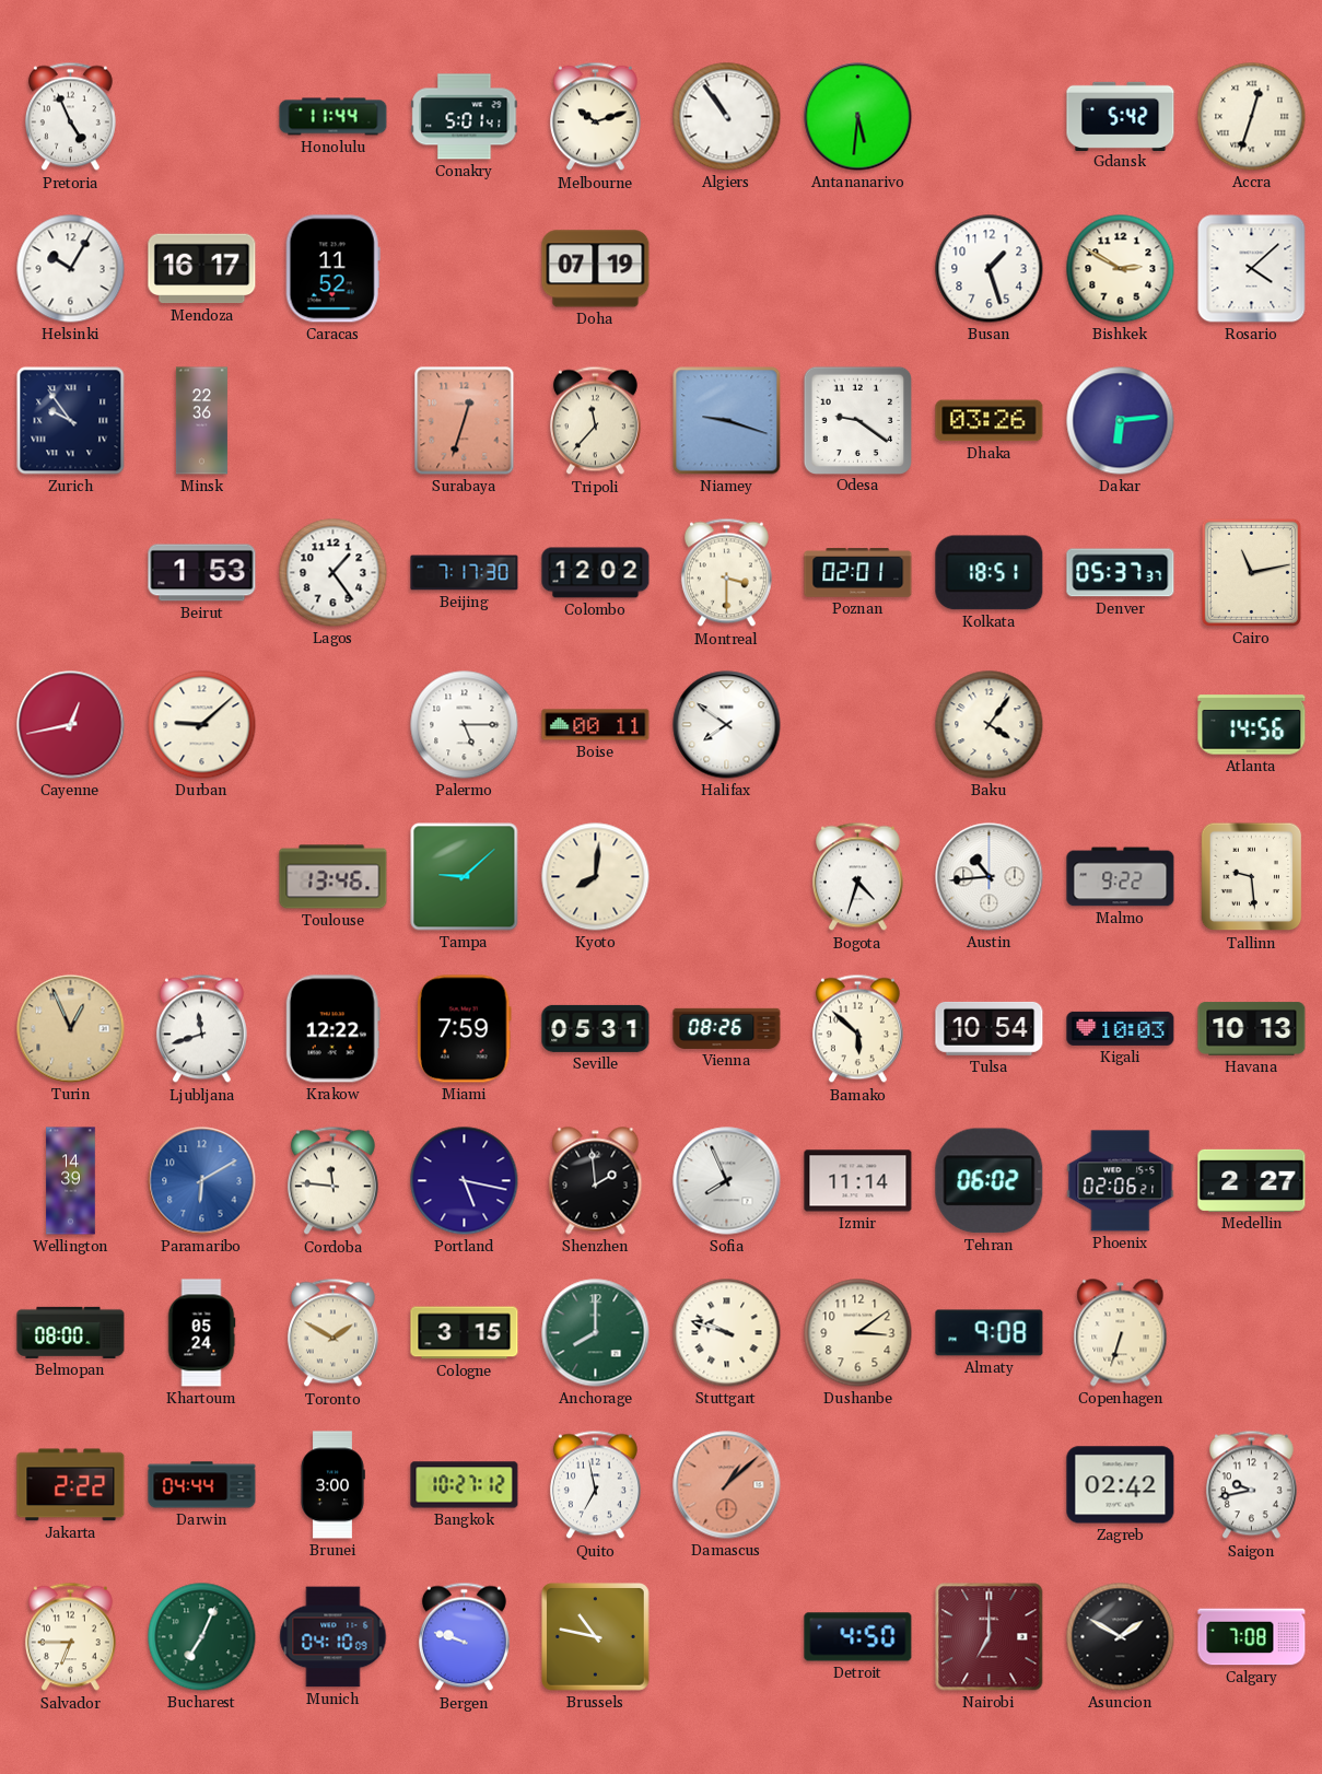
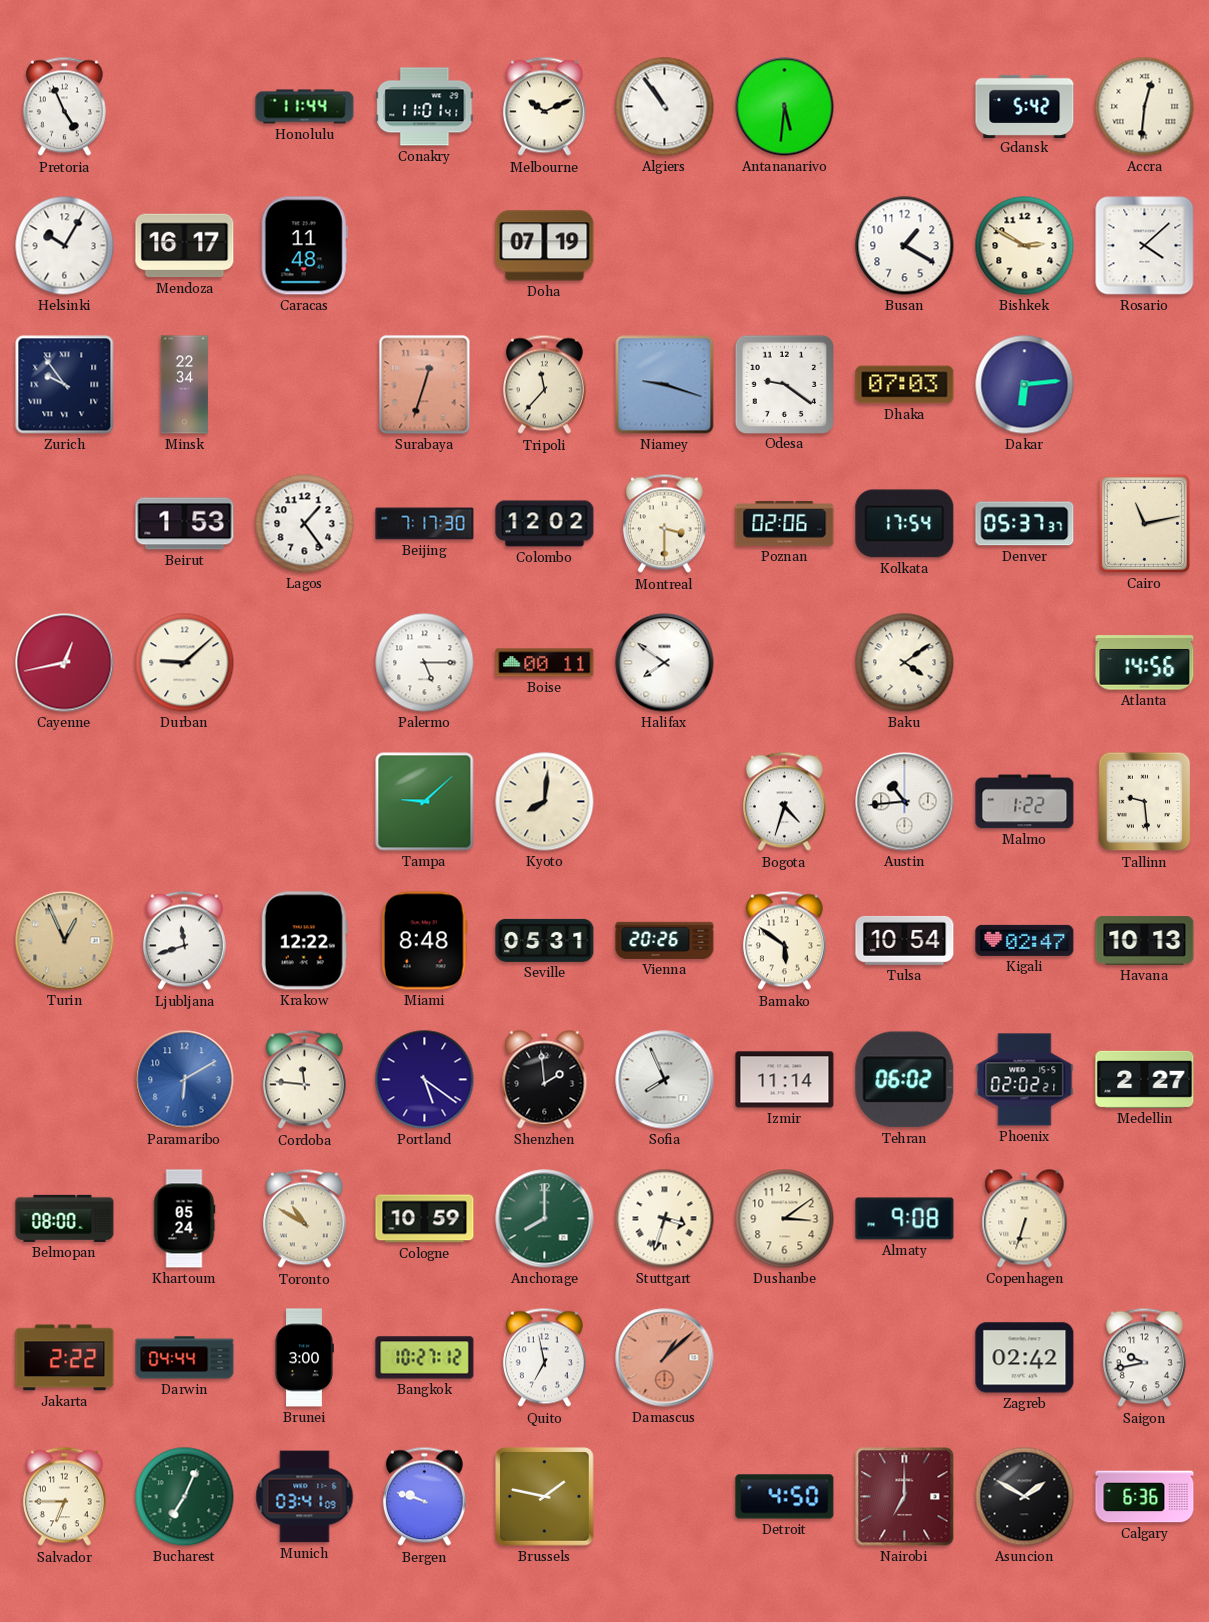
Conakry: 5:01 -> 11:01 (425, 107)
Melbourne: 10:12 -> 10:11 (544, 107)
Accra: 12:33 -> 12:31 (1145, 107)
Caracas: 11:52 -> 11:48 (304, 246)
Busan: 1:27 -> 1:20 (905, 246)
Minsk: 22:36 -> 22:34 (184, 385)
Dhaka: 03:26 -> 07:03 (905, 385)
Poznan: 02:01 -> 02:06 (785, 524)
Kolkata: 18:51 -> 17:54 (905, 524)
Baku: 4:06 -> 4:09 (905, 663)
Toulouse: 13:46 -> none (334, 877)
Malmo: 9:22 -> 1:22 (1025, 802)
Miami: 7:59 -> 8:48 (424, 941)
Vienna: 08:26 -> 20:26 (665, 940)
Bamako: 5:52 -> 5:51 (784, 941)
Kigali: 10:03 -> 02:47 (1025, 940)
Wellington: 14:39 -> none (71, 1181)
Portland: 5:17 -> 5:21 (425, 1080)
Phoenix: 02:06 -> 02:02 (1025, 1080)
Toronto: 1:50 -> 10:50 (304, 1219)
Cologne: 3:15 -> 10:59 (425, 1219)
Stuttgart: 9:48 -> 3:33 (665, 1219)
Munich: 04:10 -> 03:41 (305, 1497)
Brussels: 10:47 -> 1:47 (545, 1497)
Calgary: 7:08 -> 6:36 (1145, 1497)
